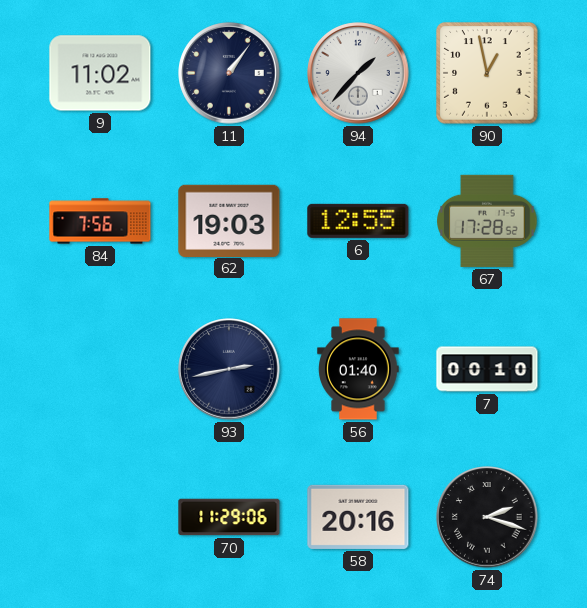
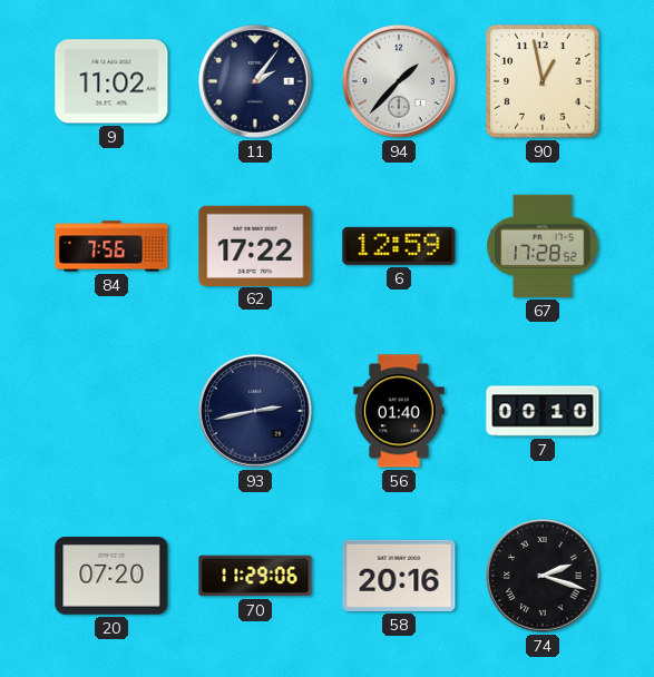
11: 1:06 -> 2:06 (255, 81)
62: 19:03 -> 17:22 (255, 245)
6: 12:55 -> 12:59 (399, 246)
20: none -> 07:20 (111, 576)
